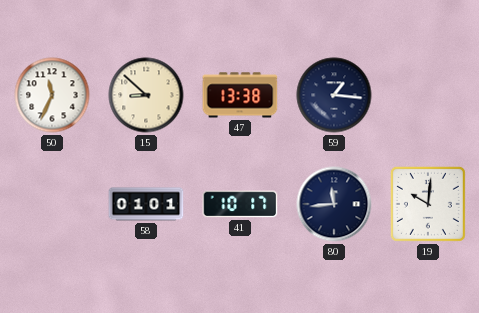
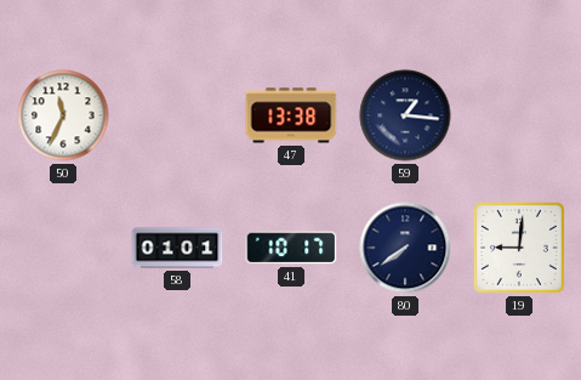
15: 8:52 -> none (146, 95)
80: 11:44 -> 7:39 (405, 248)
19: 10:01 -> 9:01 (519, 248)
